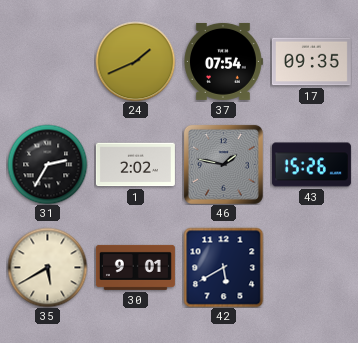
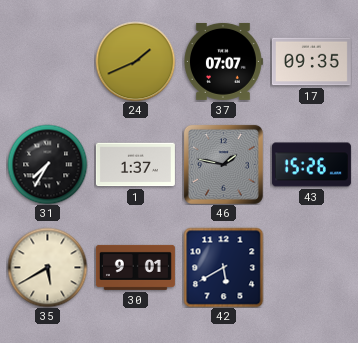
37: 07:54 -> 07:07 (223, 61)
31: 2:35 -> 7:35 (47, 164)
1: 2:02 -> 1:37 (135, 165)
